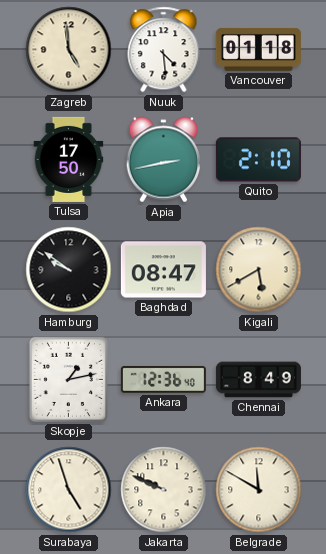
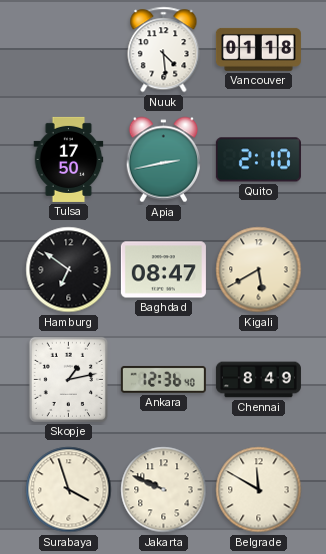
Zagreb: 4:59 -> none (69, 50)
Hamburg: 9:51 -> 6:51 (69, 270)
Surabaya: 4:57 -> 3:57 (69, 490)
